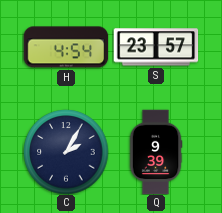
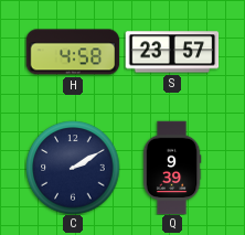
H: 4:54 -> 4:58 (73, 52)
C: 2:05 -> 2:10 (73, 168)
